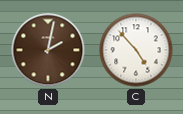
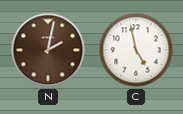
C: 4:53 -> 4:58 (136, 50)
